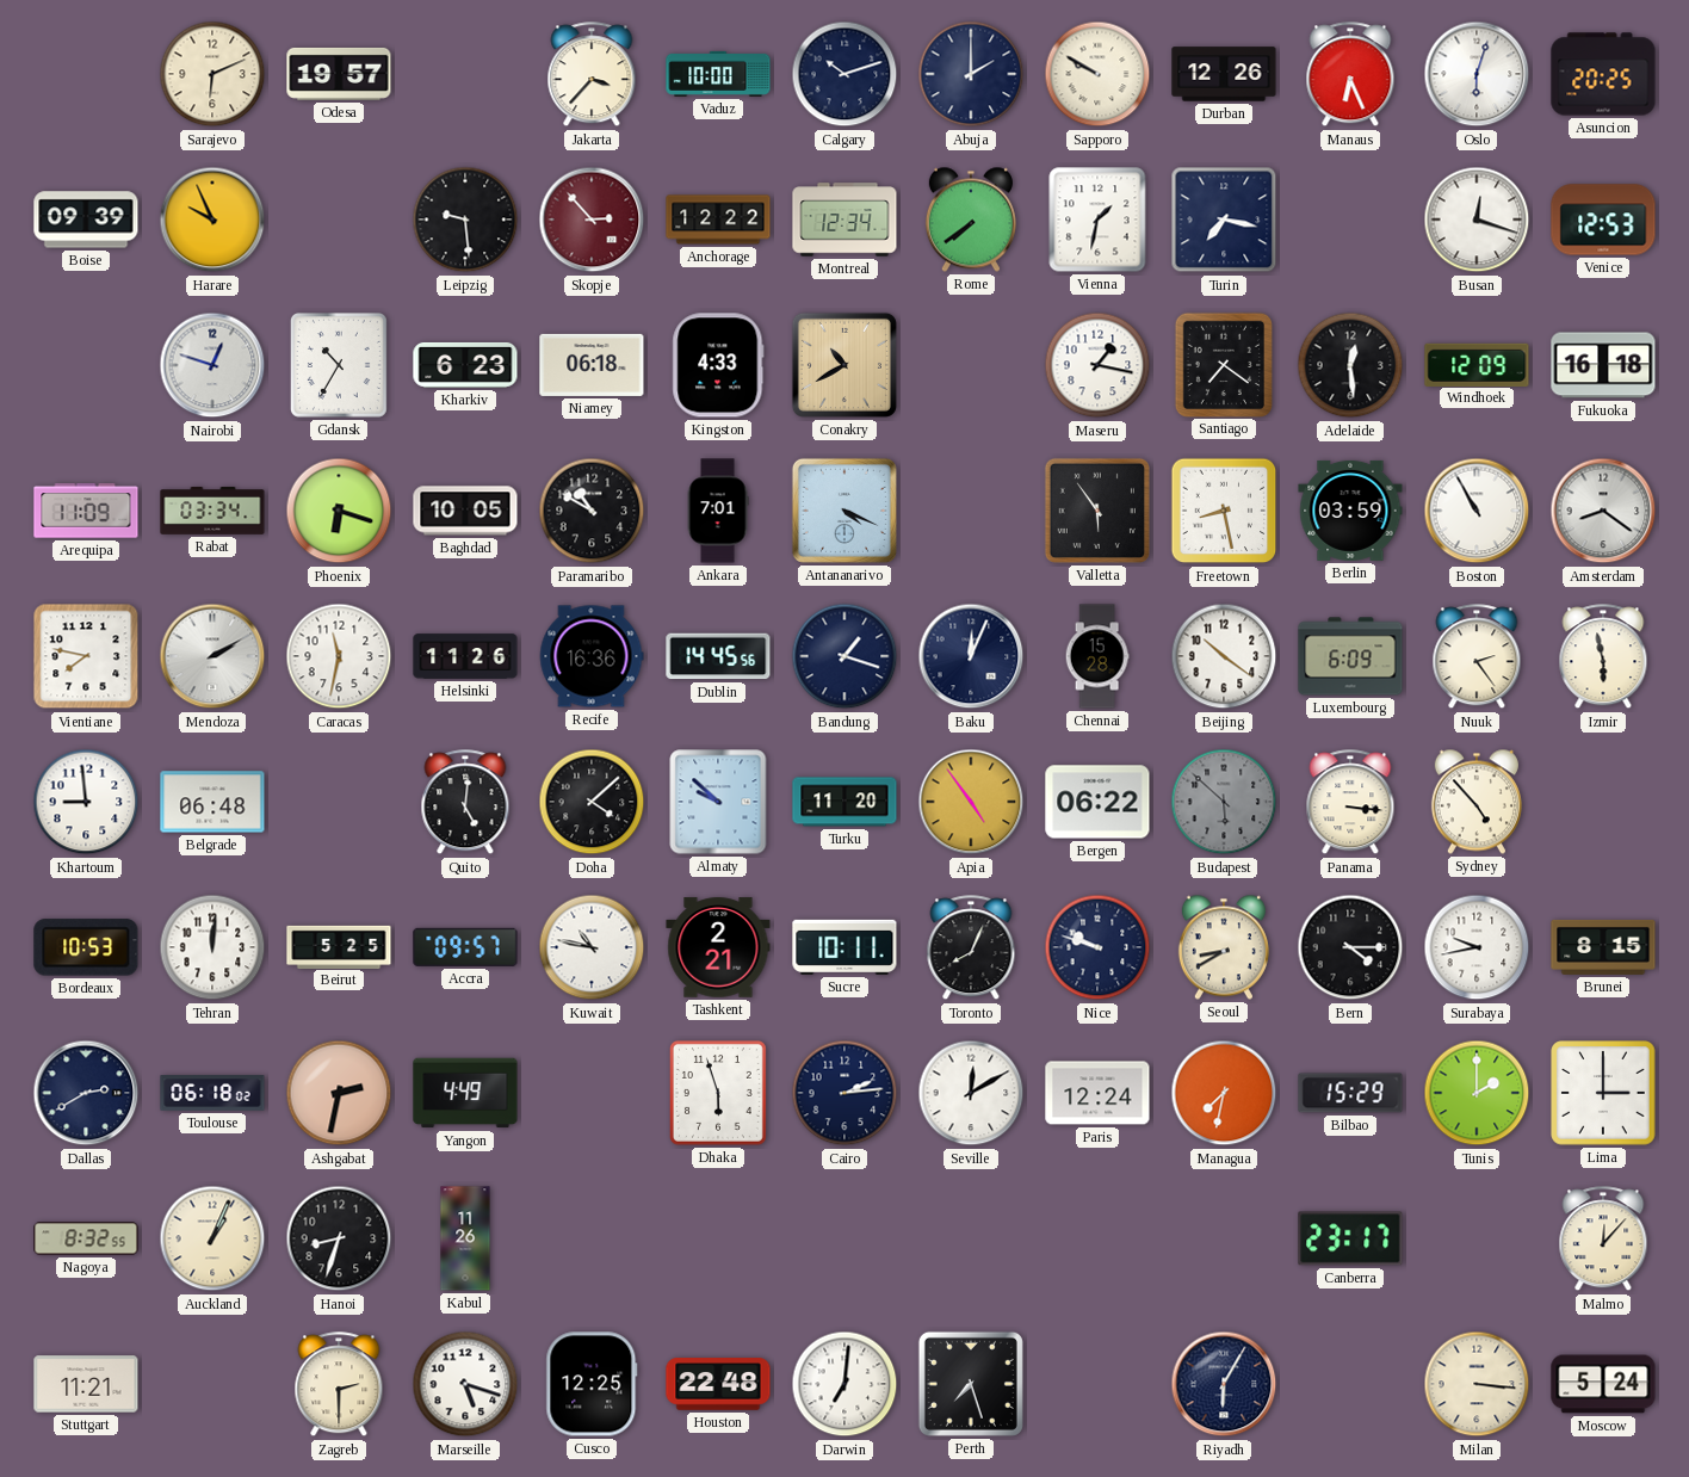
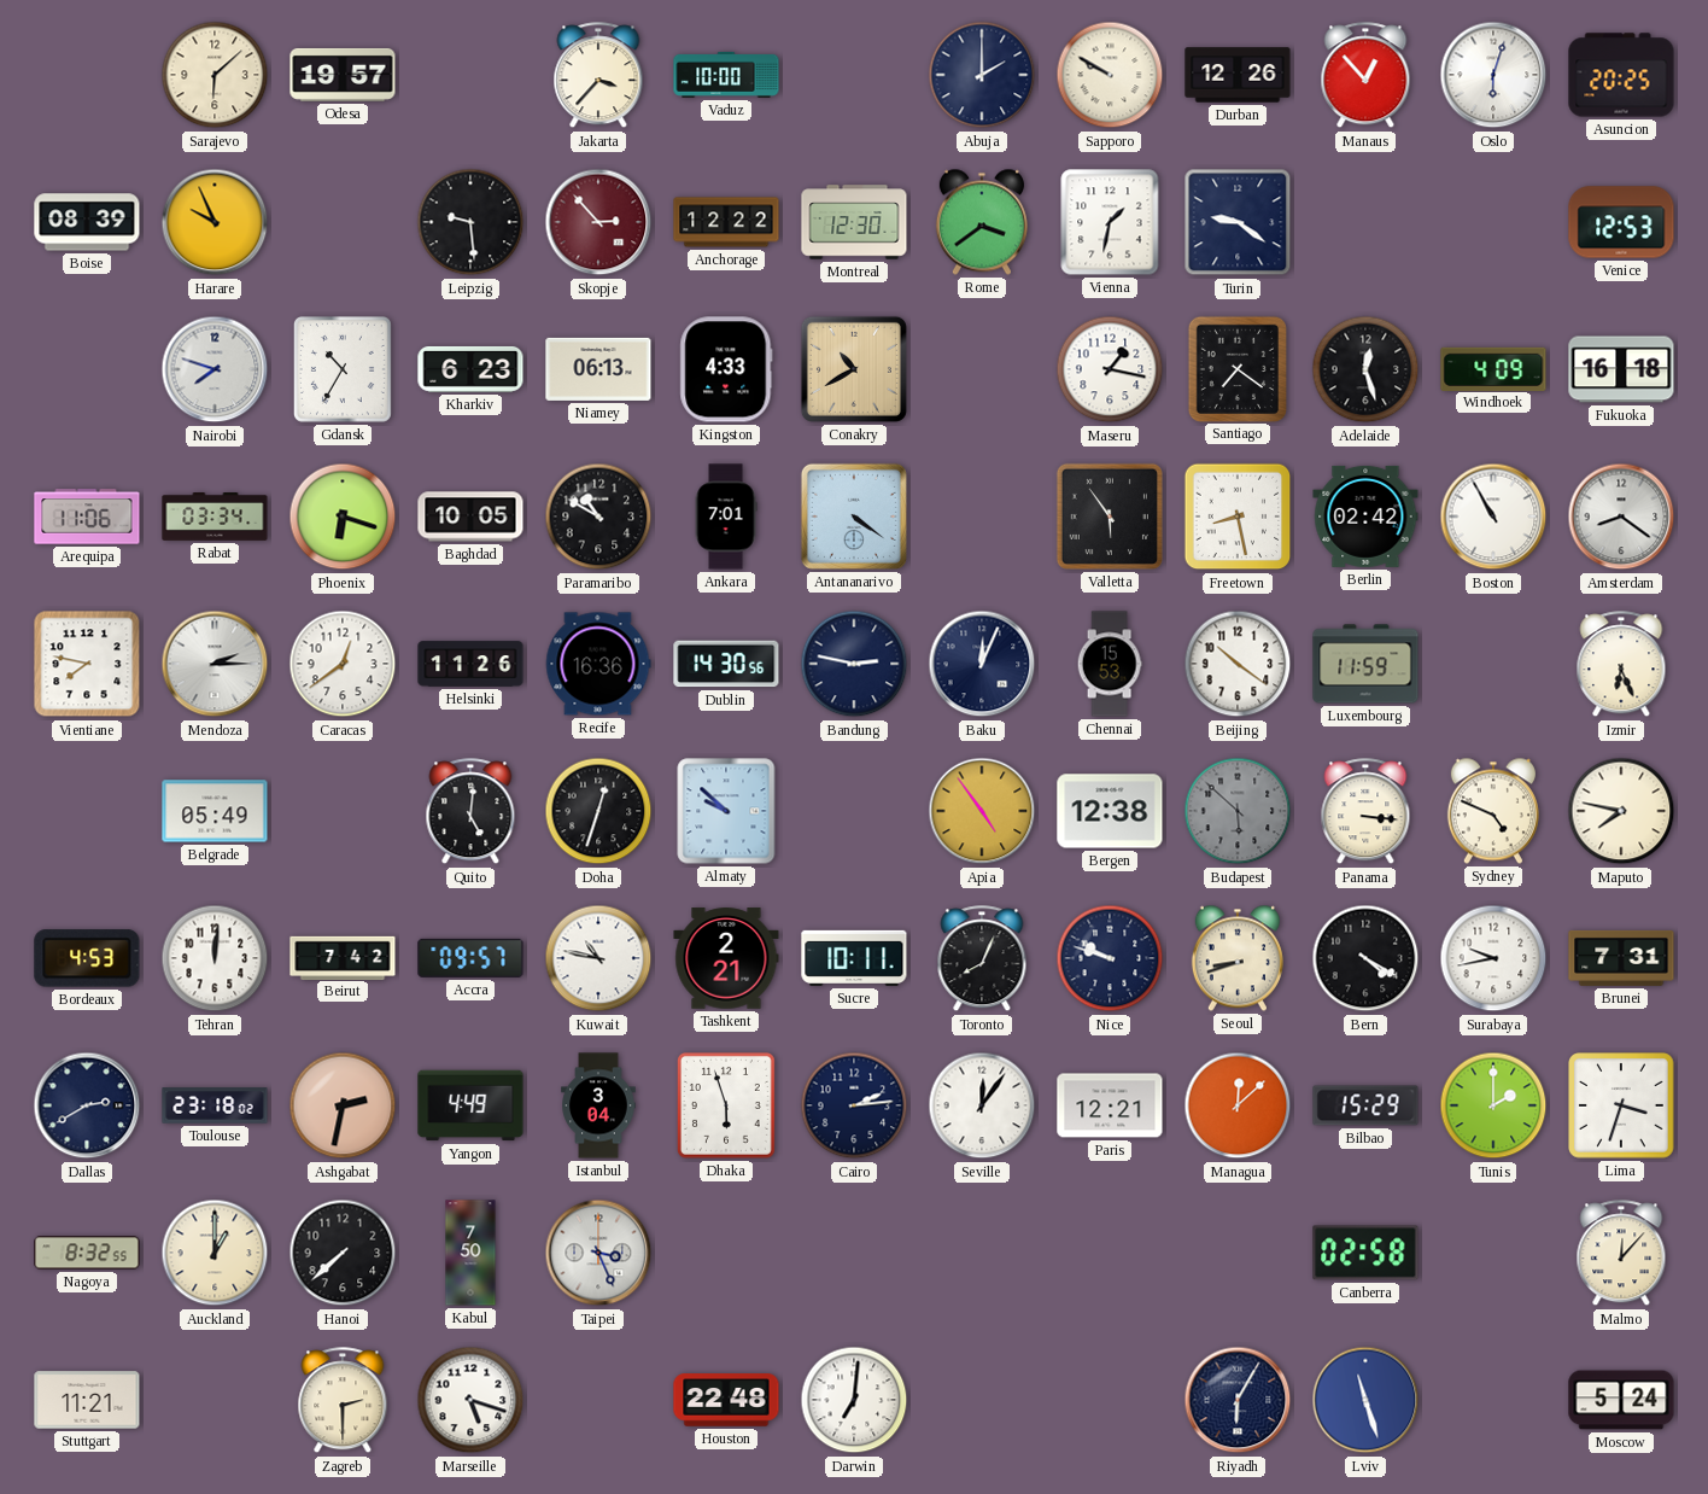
Sarajevo: 6:11 -> 6:08 (215, 75)
Calgary: 10:12 -> none (844, 74)
Manaus: 6:26 -> 12:53 (1365, 76)
Boise: 09:39 -> 08:39 (87, 222)
Montreal: 12:34 -> 12:30 (854, 222)
Rome: 7:39 -> 3:39 (982, 222)
Turin: 7:17 -> 9:21 (1238, 222)
Busan: 12:18 -> none (1477, 220)
Nairobi: 12:48 -> 7:48 (215, 369)
Niamey: 06:18 -> 06:13 (598, 369)
Adelaide: 12:29 -> 12:27 (1365, 369)
Windhoek: 12:09 -> 4:09 (1493, 368)
Arequipa: 11:09 -> 11:06 (87, 517)
Antananarivo: 4:19 -> 4:21 (854, 517)
Berlin: 03:59 -> 02:42 (1365, 517)
Mendoza: 2:10 -> 2:15 (215, 664)
Caracas: 11:32 -> 12:39 (343, 664)
Dublin: 14:45 -> 14:30 (726, 664)
Bandung: 1:18 -> 2:47 (854, 664)
Chennai: 15:28 -> 15:53 (1110, 664)
Luxembourg: 6:09 -> 11:59 (1365, 664)
Nuuk: 2:24 -> none (1477, 657)
Izmir: 5:58 -> 6:26 (1621, 665)
Khartoum: 8:59 -> none (86, 802)
Belgrade: 06:48 -> 05:49 (215, 811)
Doha: 4:08 -> 12:33 (598, 811)
Turku: 11:20 -> none (844, 802)
Bergen: 06:22 -> 12:38 (1110, 811)
Sydney: 4:53 -> 4:49 (1493, 811)
Maputo: none -> 7:47 (1621, 811)
Bordeaux: 10:53 -> 4:53 (87, 958)
Beirut: 5:25 -> 7:42 (343, 957)
Seoul: 8:40 -> 8:42 (1238, 958)
Bern: 4:15 -> 4:20 (1365, 958)
Brunei: 8:15 -> 7:31 (1621, 958)
Toulouse: 06:18 -> 23:18 (215, 1105)
Istanbul: none -> 3:04 (598, 1105)
Seville: 12:10 -> 12:06 (982, 1105)
Paris: 12:24 -> 12:21 (1110, 1105)
Managua: 7:32 -> 12:08 (1238, 1105)
Lima: 3:00 -> 3:33 (1621, 1105)
Auckland: 1:04 -> 1:00 (215, 1253)
Hanoi: 8:33 -> 7:38 (343, 1253)
Kabul: 11:26 -> 7:50 (470, 1253)
Taipei: none -> 3:26 (598, 1253)
Canberra: 23:17 -> 02:58 (1365, 1253)
Cusco: 12:25 -> none (592, 1384)
Perth: 7:27 -> none (971, 1384)
Lviv: none -> 11:27 (1365, 1400)
Milan: 3:16 -> none (1477, 1384)
